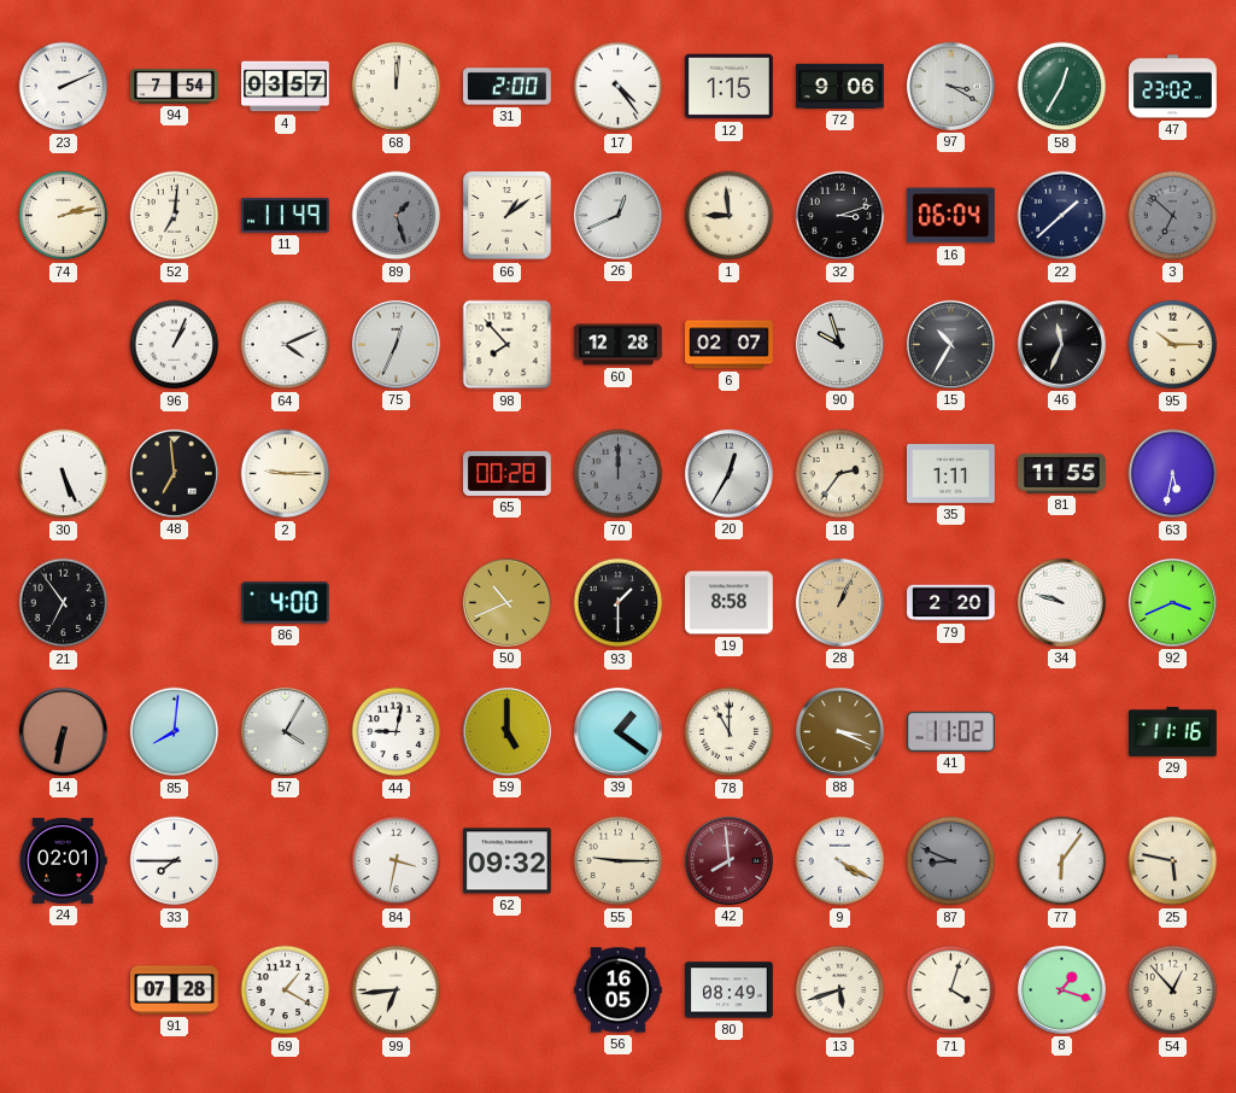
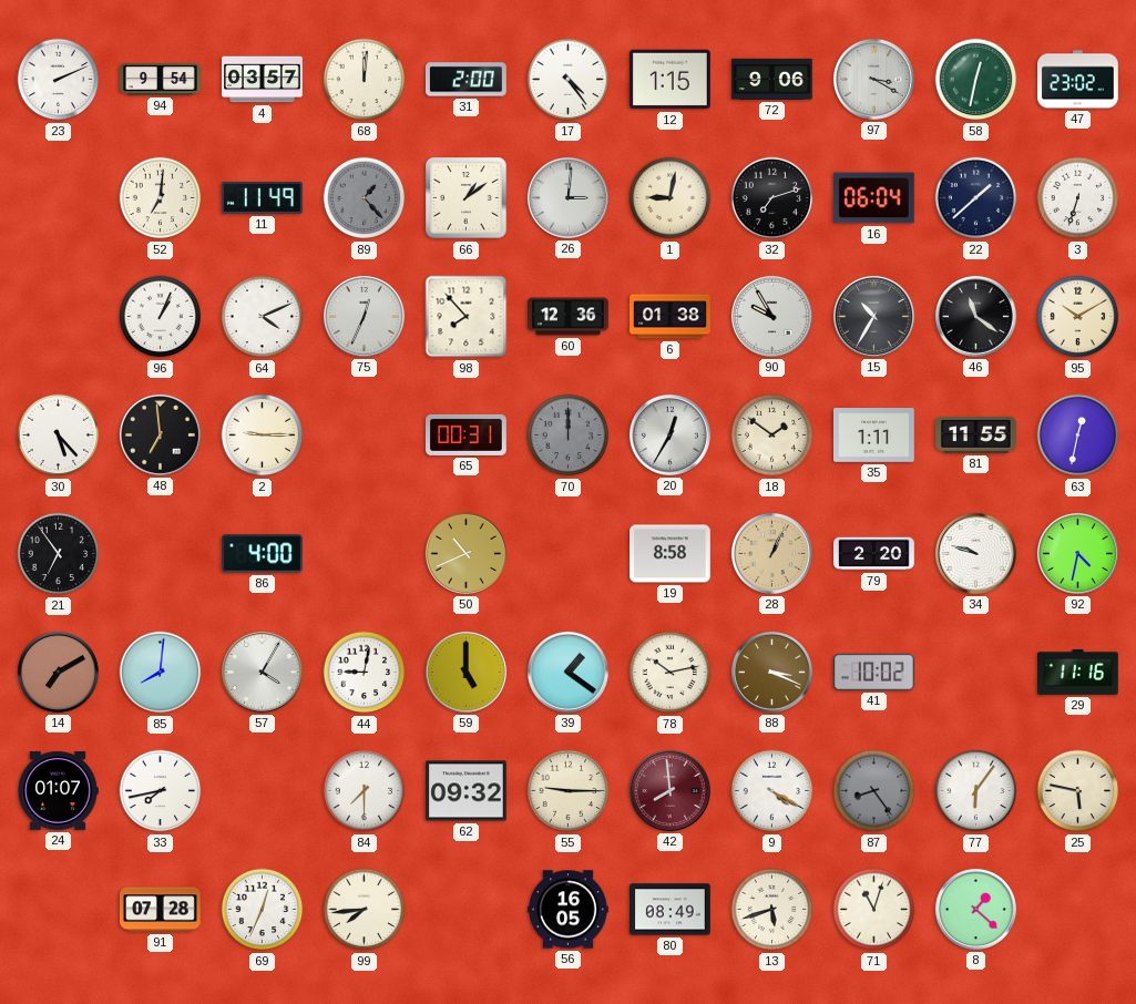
94: 7:54 -> 9:54 (161, 80)
58: 12:35 -> 12:32 (976, 80)
74: 2:13 -> none (64, 216)
89: 1:27 -> 1:23 (365, 198)
26: 12:41 -> 3:01 (567, 197)
1: 8:59 -> 9:02 (671, 198)
32: 3:12 -> 7:12 (772, 198)
3: 6:52 -> 6:33 (1078, 198)
3 dial: grey -> white (1078, 198)
60: 12:28 -> 12:36 (569, 317)
6: 02:07 -> 01:38 (671, 317)
90: 9:57 -> 9:55 (771, 316)
46: 11:34 -> 11:21 (975, 316)
95: 10:15 -> 10:10 (1078, 317)
30: 5:26 -> 5:23 (59, 436)
65: 00:28 -> 00:31 (467, 434)
18: 2:36 -> 1:51 (772, 436)
63: 5:32 -> 12:32 (1078, 436)
93: 1:30 -> none (619, 603)
92: 3:41 -> 4:32 (1077, 553)
14: 6:32 -> 7:10 (58, 672)
78: 11:00 -> 10:13 (671, 673)
41: 11:02 -> 10:02 (874, 672)
24: 02:01 -> 01:07 (58, 790)
33: 7:45 -> 7:43 (161, 791)
84: 3:32 -> 7:30 (365, 791)
87: 8:49 -> 8:24 (874, 791)
69: 1:20 -> 12:34 (263, 910)
99: 6:44 -> 7:44 (365, 910)
71: 4:03 -> 11:03 (874, 910)
8: 1:18 -> 1:22 (975, 909)
54: 12:53 -> none (1173, 990)
